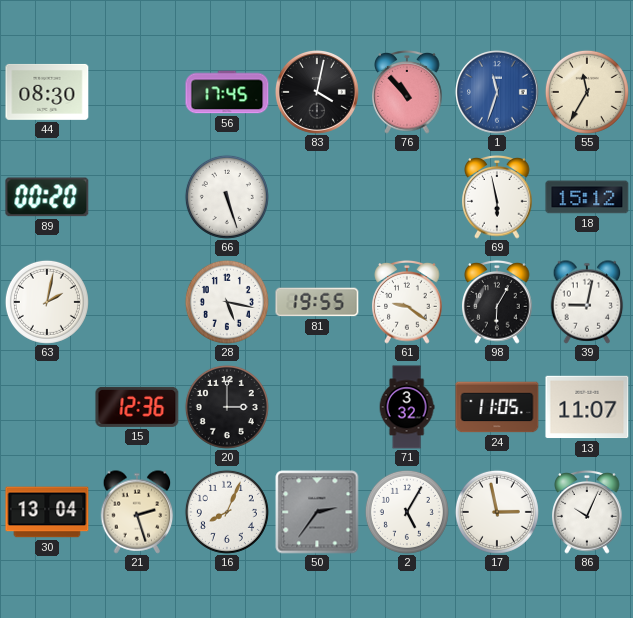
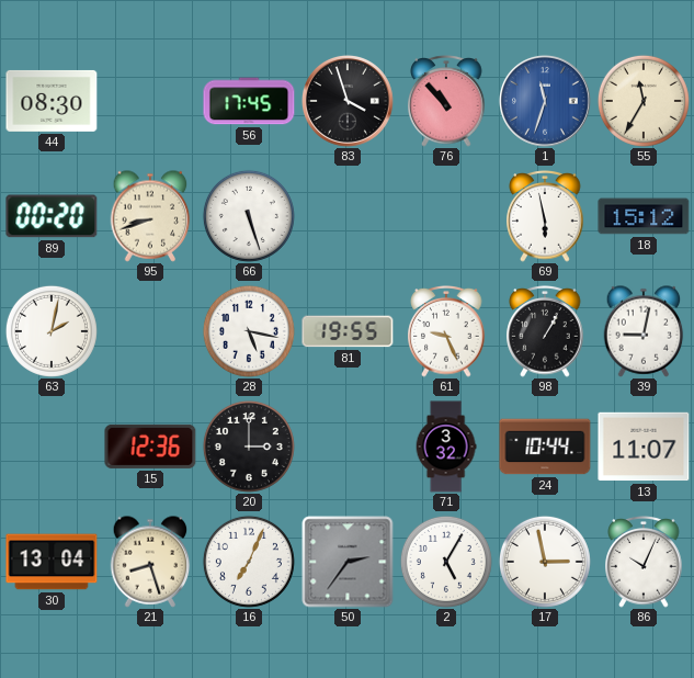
83: 4:02 -> 3:57 (348, 101)
95: none -> 8:42 (150, 216)
61: 9:21 -> 9:26 (446, 331)
98: 6:05 -> 1:05 (545, 331)
24: 11:05 -> 10:44 (545, 447)
21: 2:27 -> 8:27 (150, 562)
16: 8:04 -> 7:04 (249, 562)
